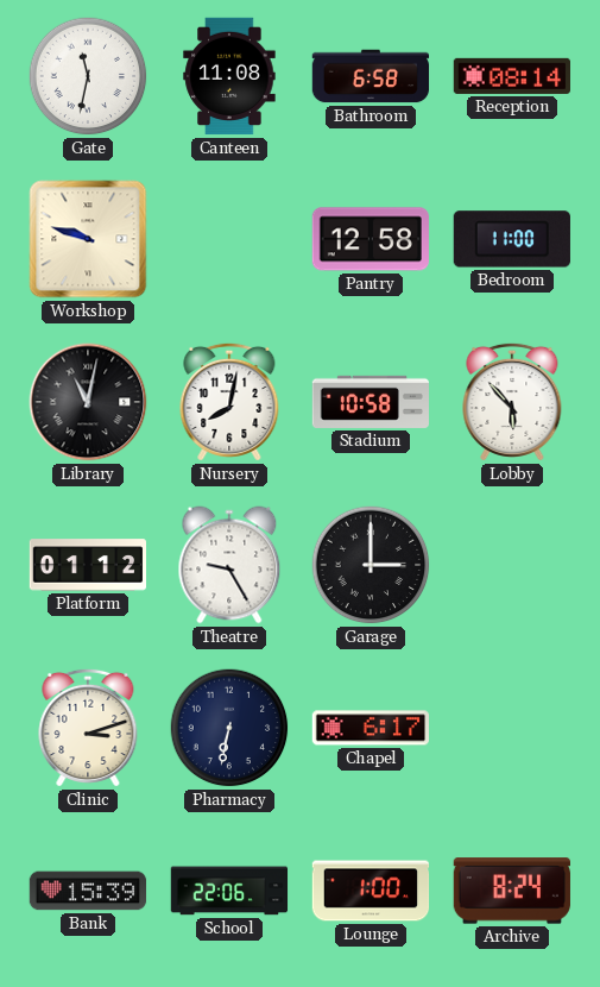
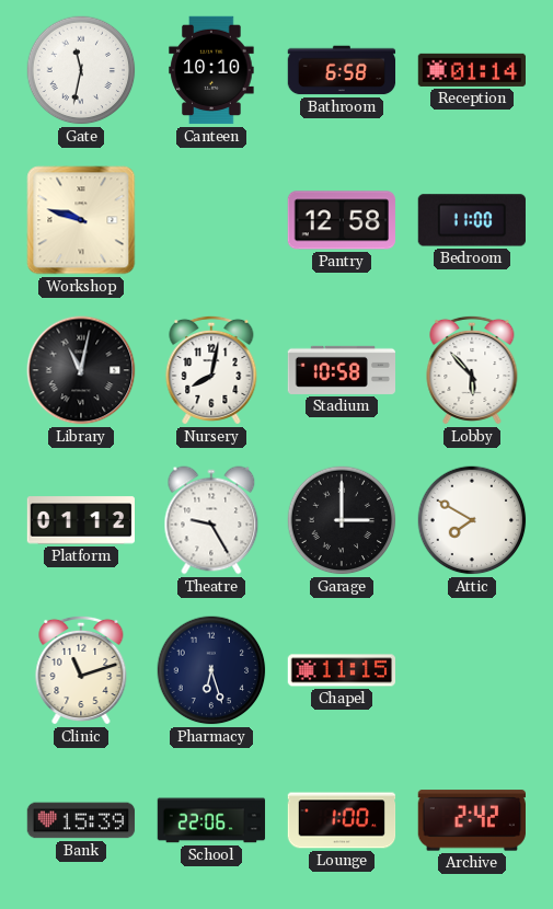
Canteen: 11:08 -> 10:10 (211, 70)
Reception: 08:14 -> 01:14 (471, 70)
Attic: none -> 7:50 (472, 520)
Clinic: 3:12 -> 11:12 (81, 670)
Pharmacy: 6:32 -> 6:27 (211, 670)
Chapel: 6:17 -> 11:15 (341, 670)
Archive: 8:24 -> 2:42 (472, 820)
